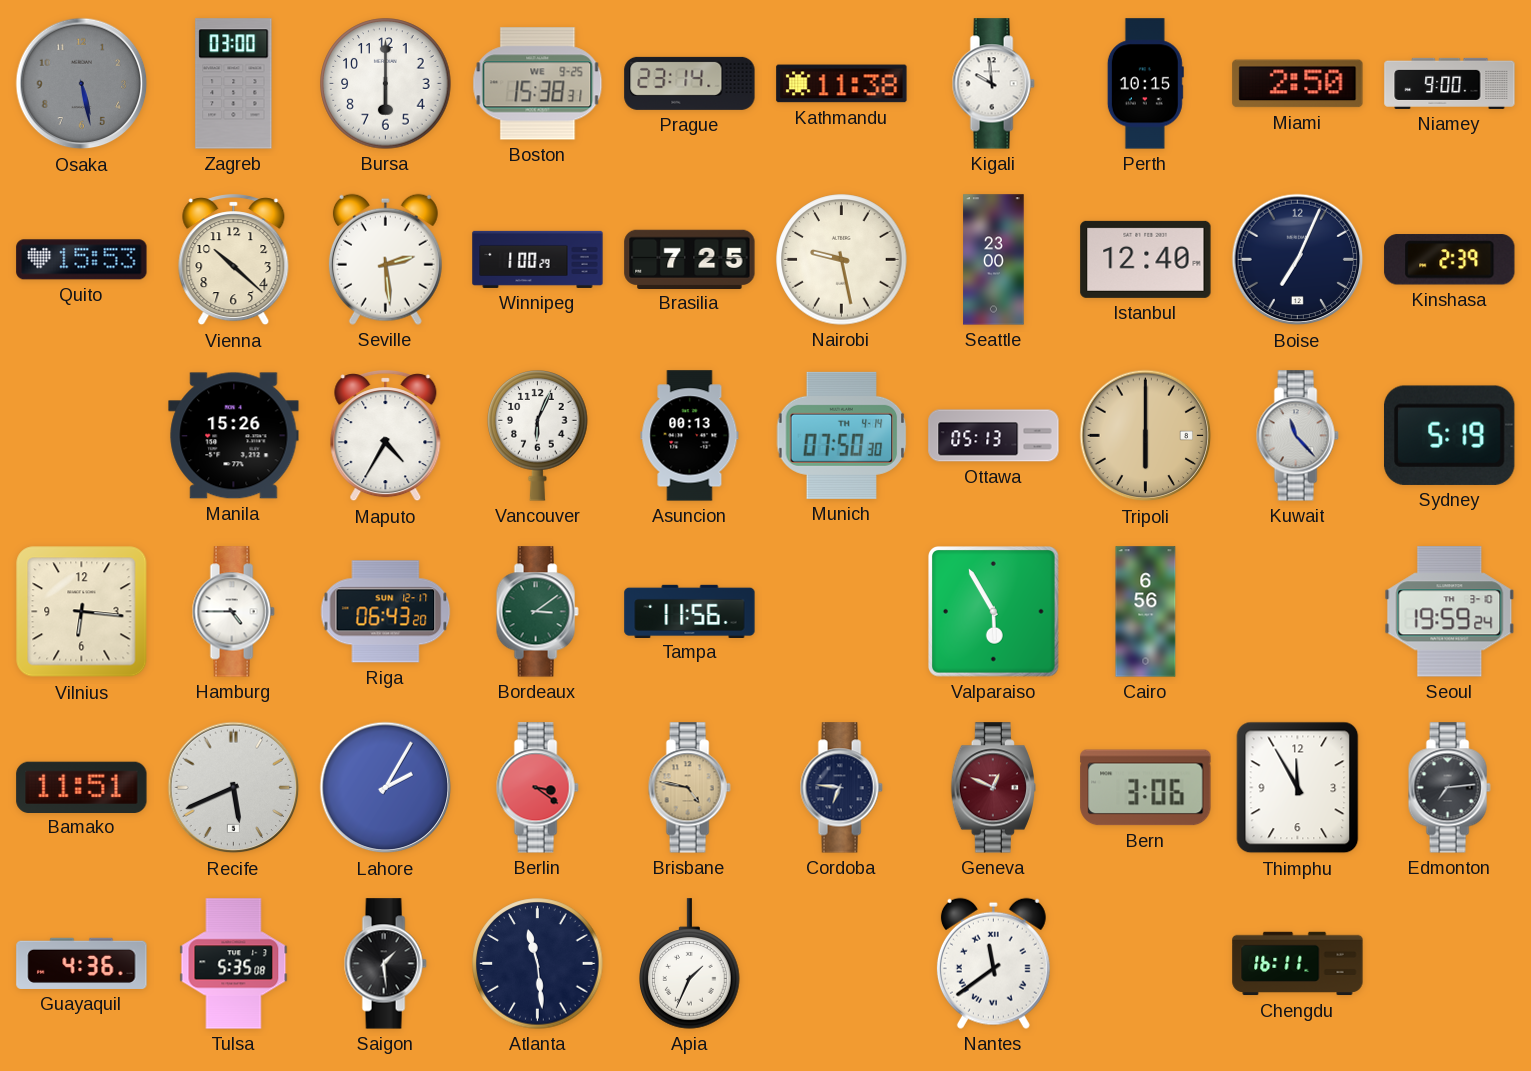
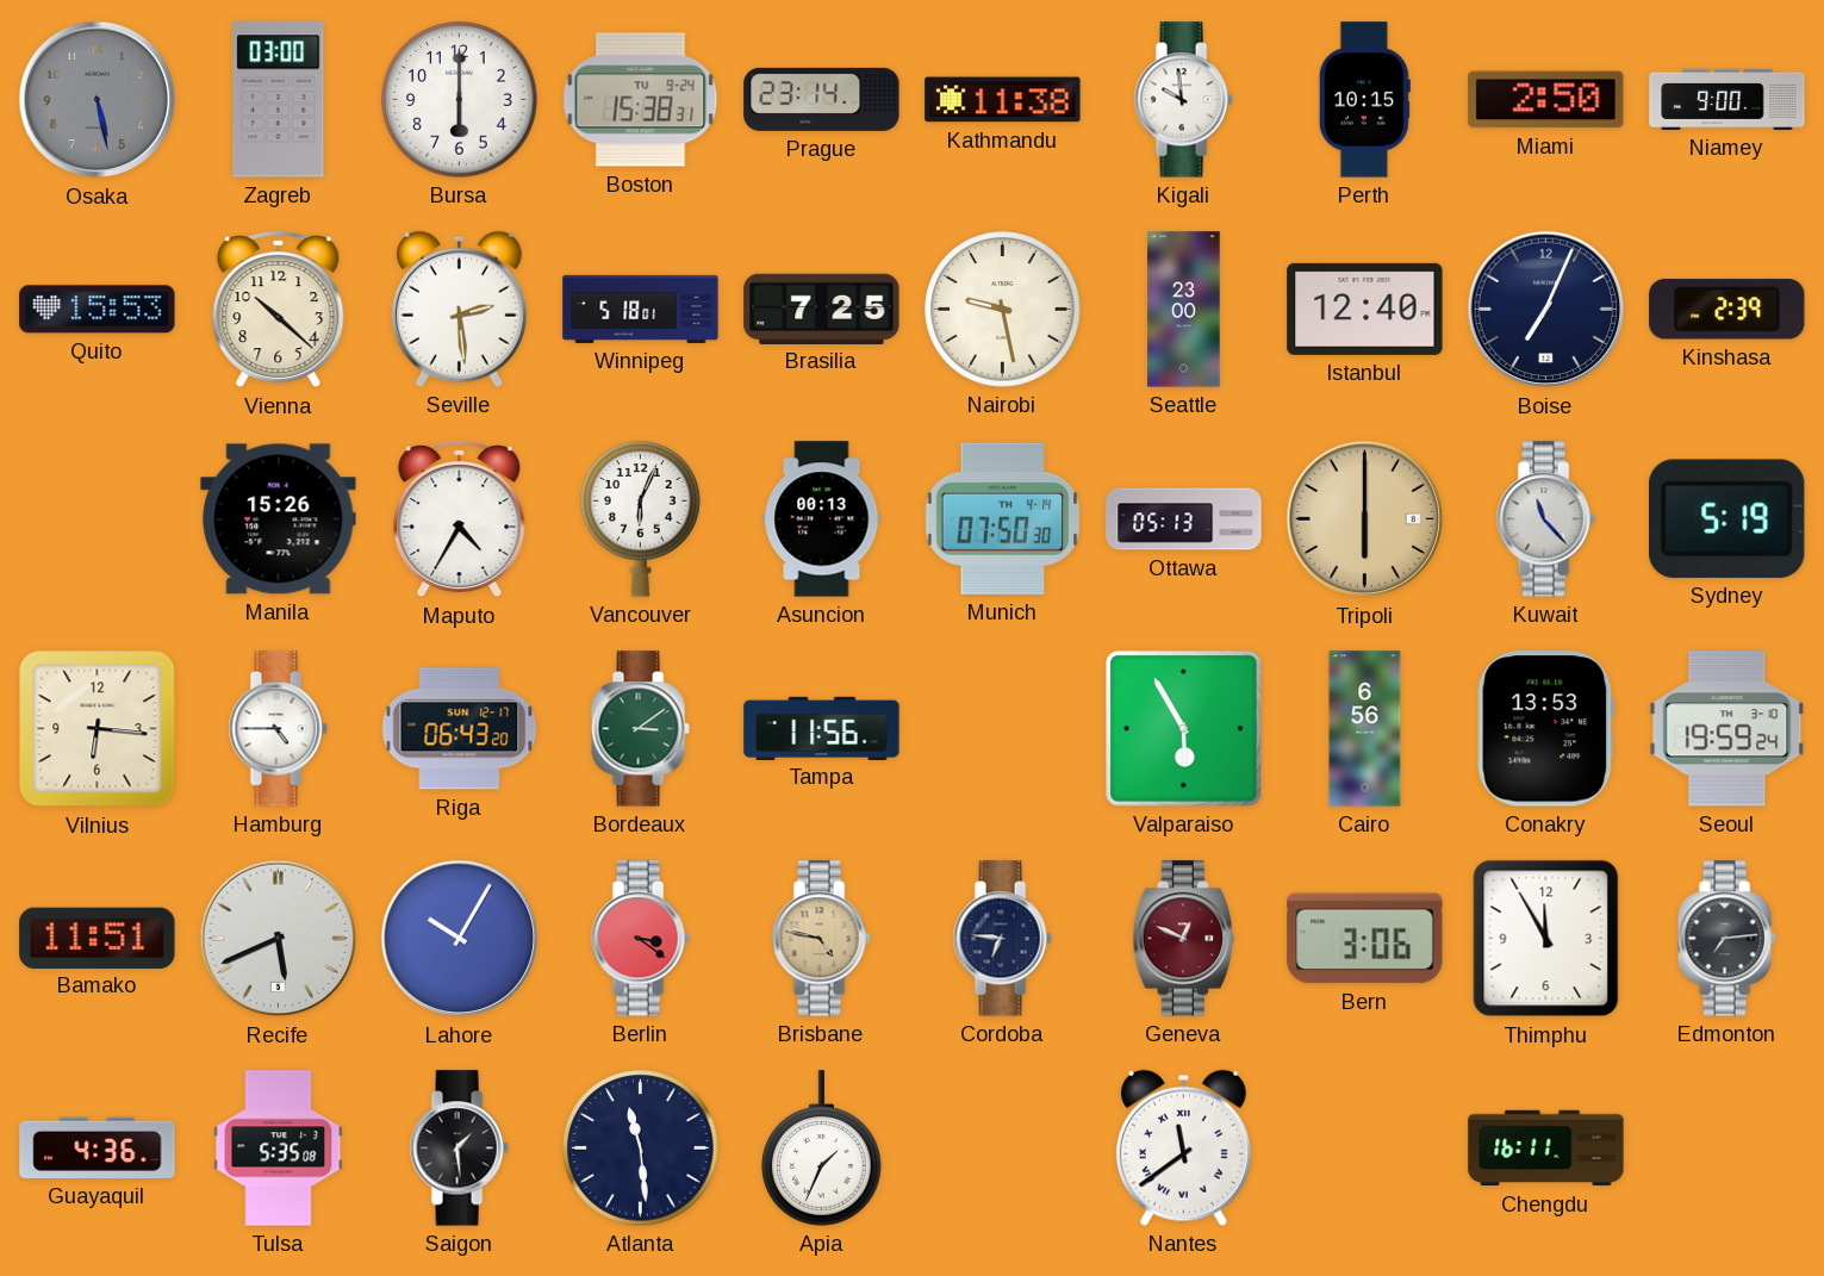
Boston date: WE 9-25 -> TU 9-24 (641, 100)
Winnipeg: 1:00 -> 5:18 (641, 309)
Conakry: none -> 13:53 (1546, 729)
Lahore: 2:05 -> 10:05 (460, 939)
